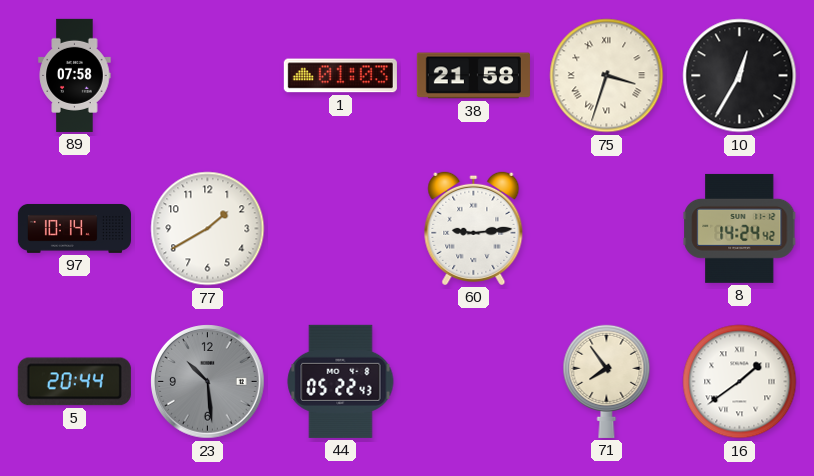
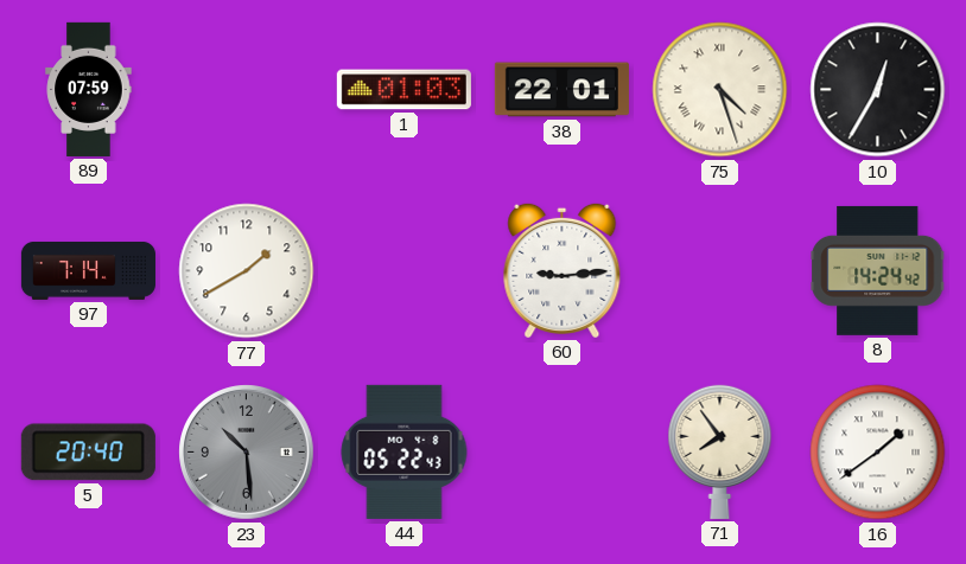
89: 07:58 -> 07:59 (89, 89)
38: 21:58 -> 22:01 (561, 90)
75: 3:33 -> 4:27 (720, 90)
97: 10:14 -> 7:14 (88, 270)
5: 20:44 -> 20:40 (88, 453)
